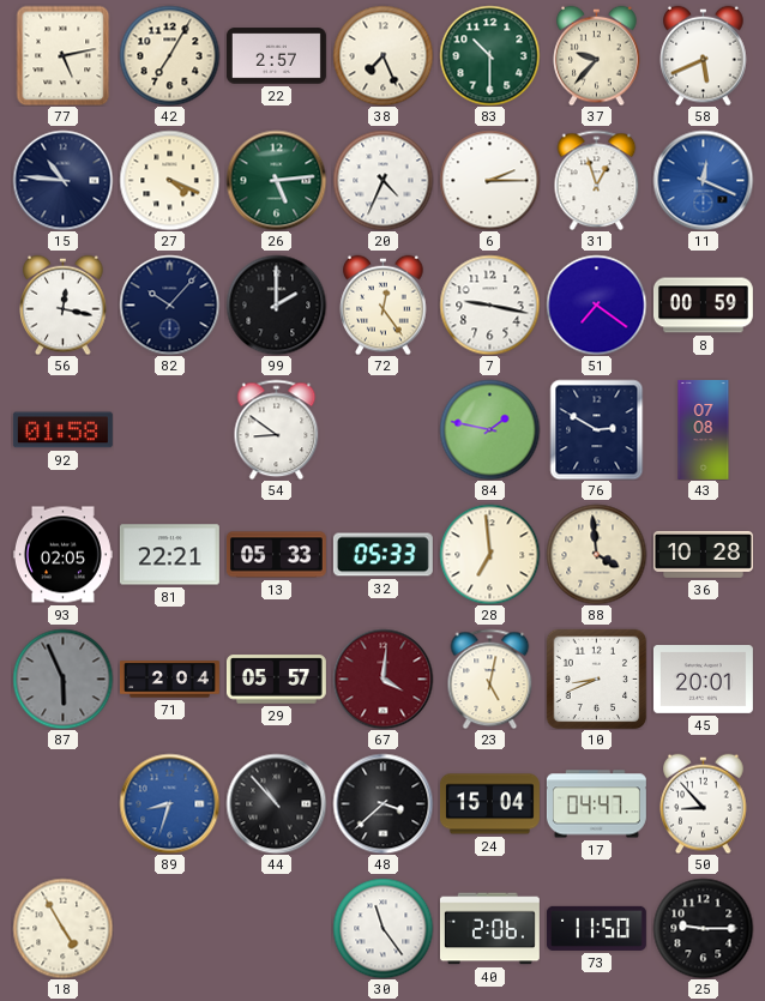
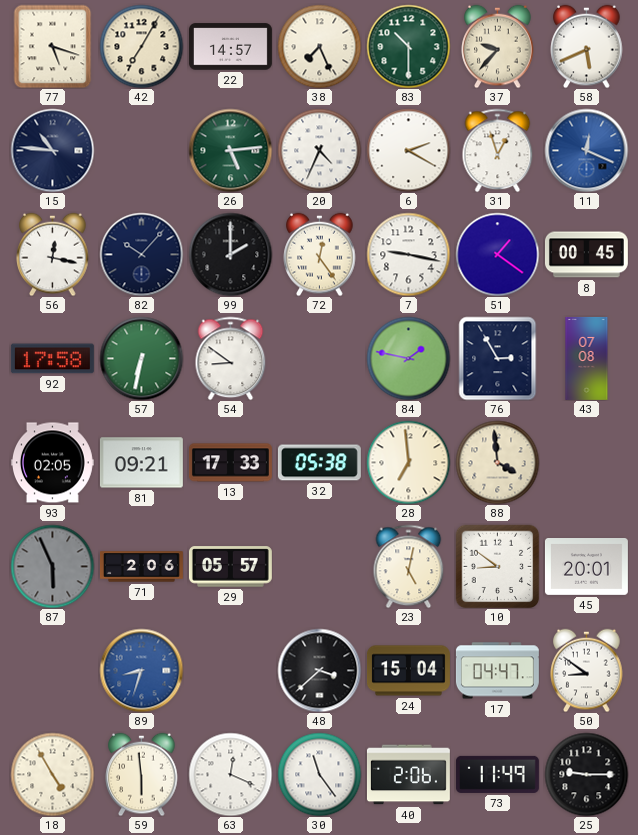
77: 5:13 -> 5:18 (53, 46)
22: 2:57 -> 14:57 (230, 47)
27: 4:19 -> none (169, 180)
6: 2:15 -> 2:20 (408, 150)
51: 7:21 -> 1:21 (497, 254)
8: 00:59 -> 00:45 (586, 255)
92: 01:58 -> 17:58 (52, 359)
57: none -> 6:32 (141, 358)
76: 2:50 -> 2:55 (498, 358)
81: 22:21 -> 09:21 (141, 463)
13: 05:33 -> 17:33 (230, 463)
32: 05:33 -> 05:38 (319, 463)
36: 10:28 -> none (703, 554)
71: 2:04 -> 2:06 (141, 567)
67: 4:01 -> none (382, 679)
10: 8:41 -> 8:51 (497, 566)
44: 10:53 -> none (276, 803)
50: 8:53 -> 8:51 (587, 670)
59: none -> 5:59 (142, 774)
63: none -> 12:19 (230, 774)
73: 11:50 -> 11:49 (497, 774)
